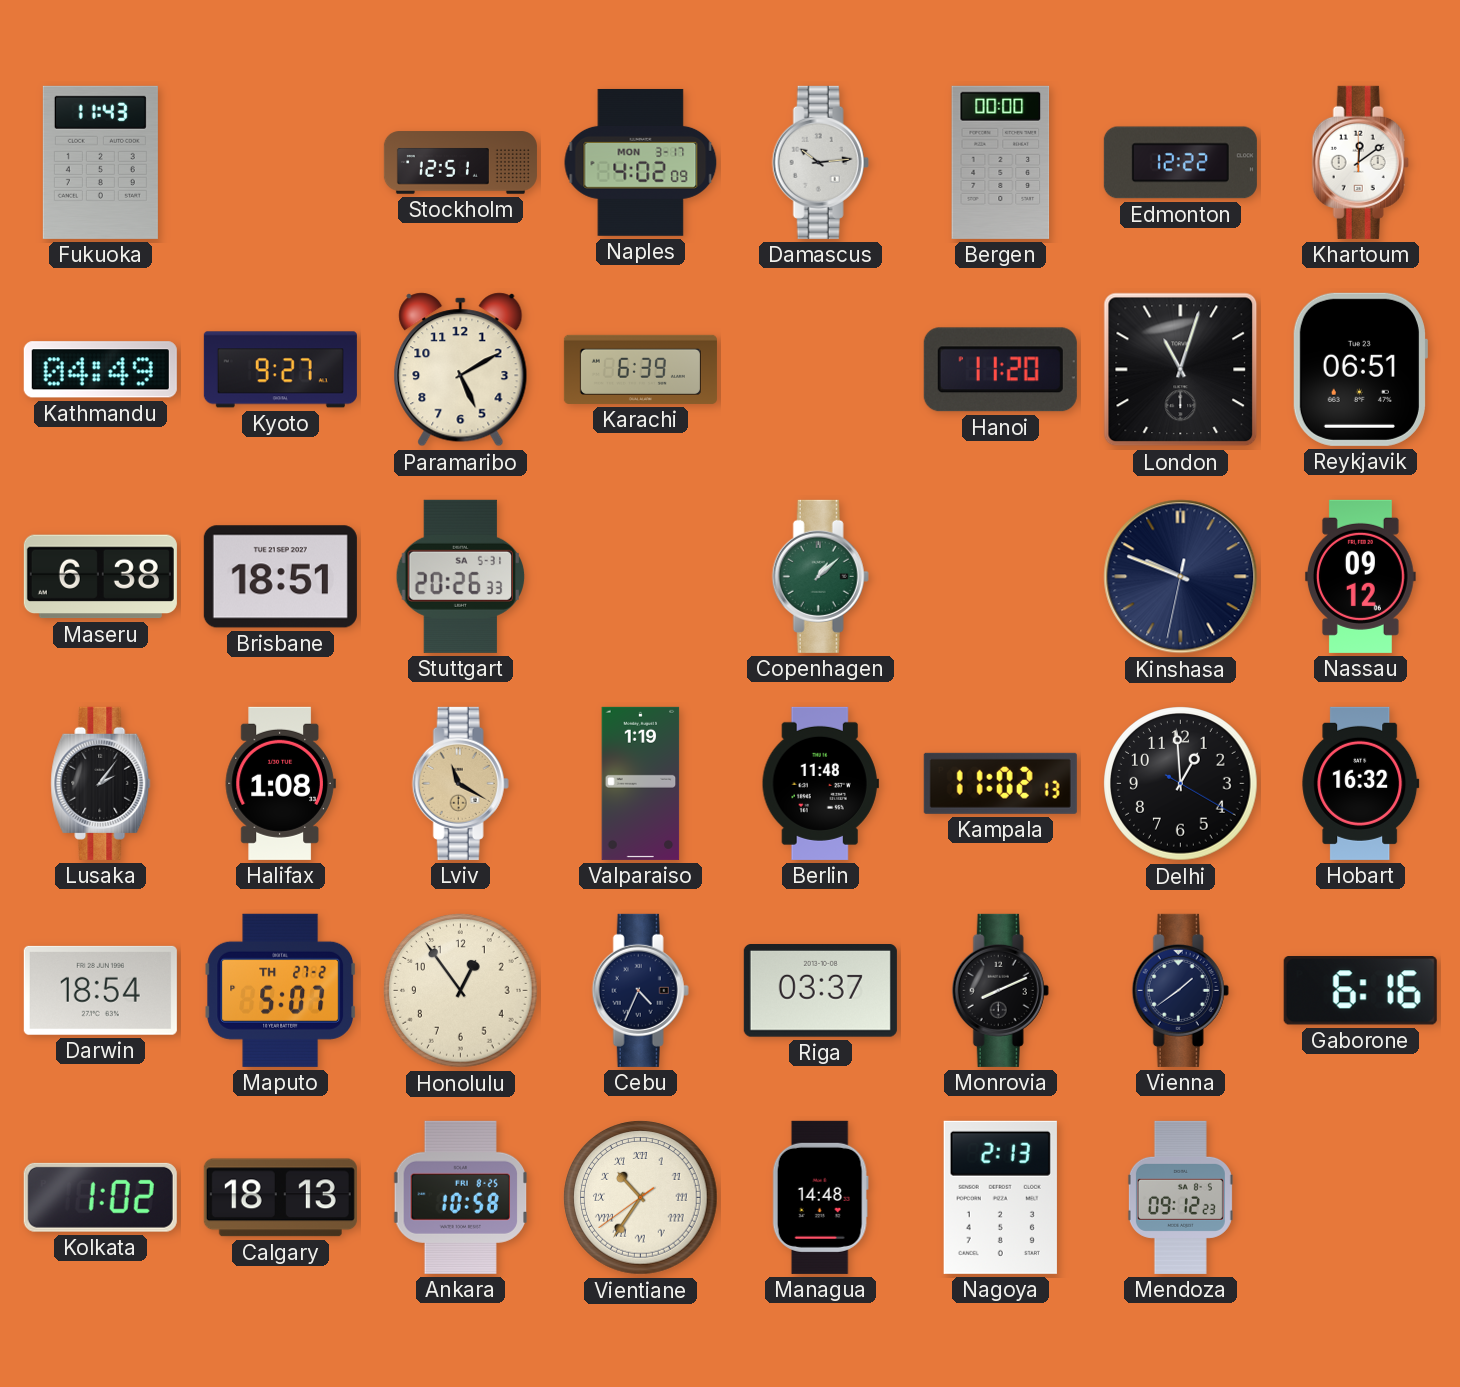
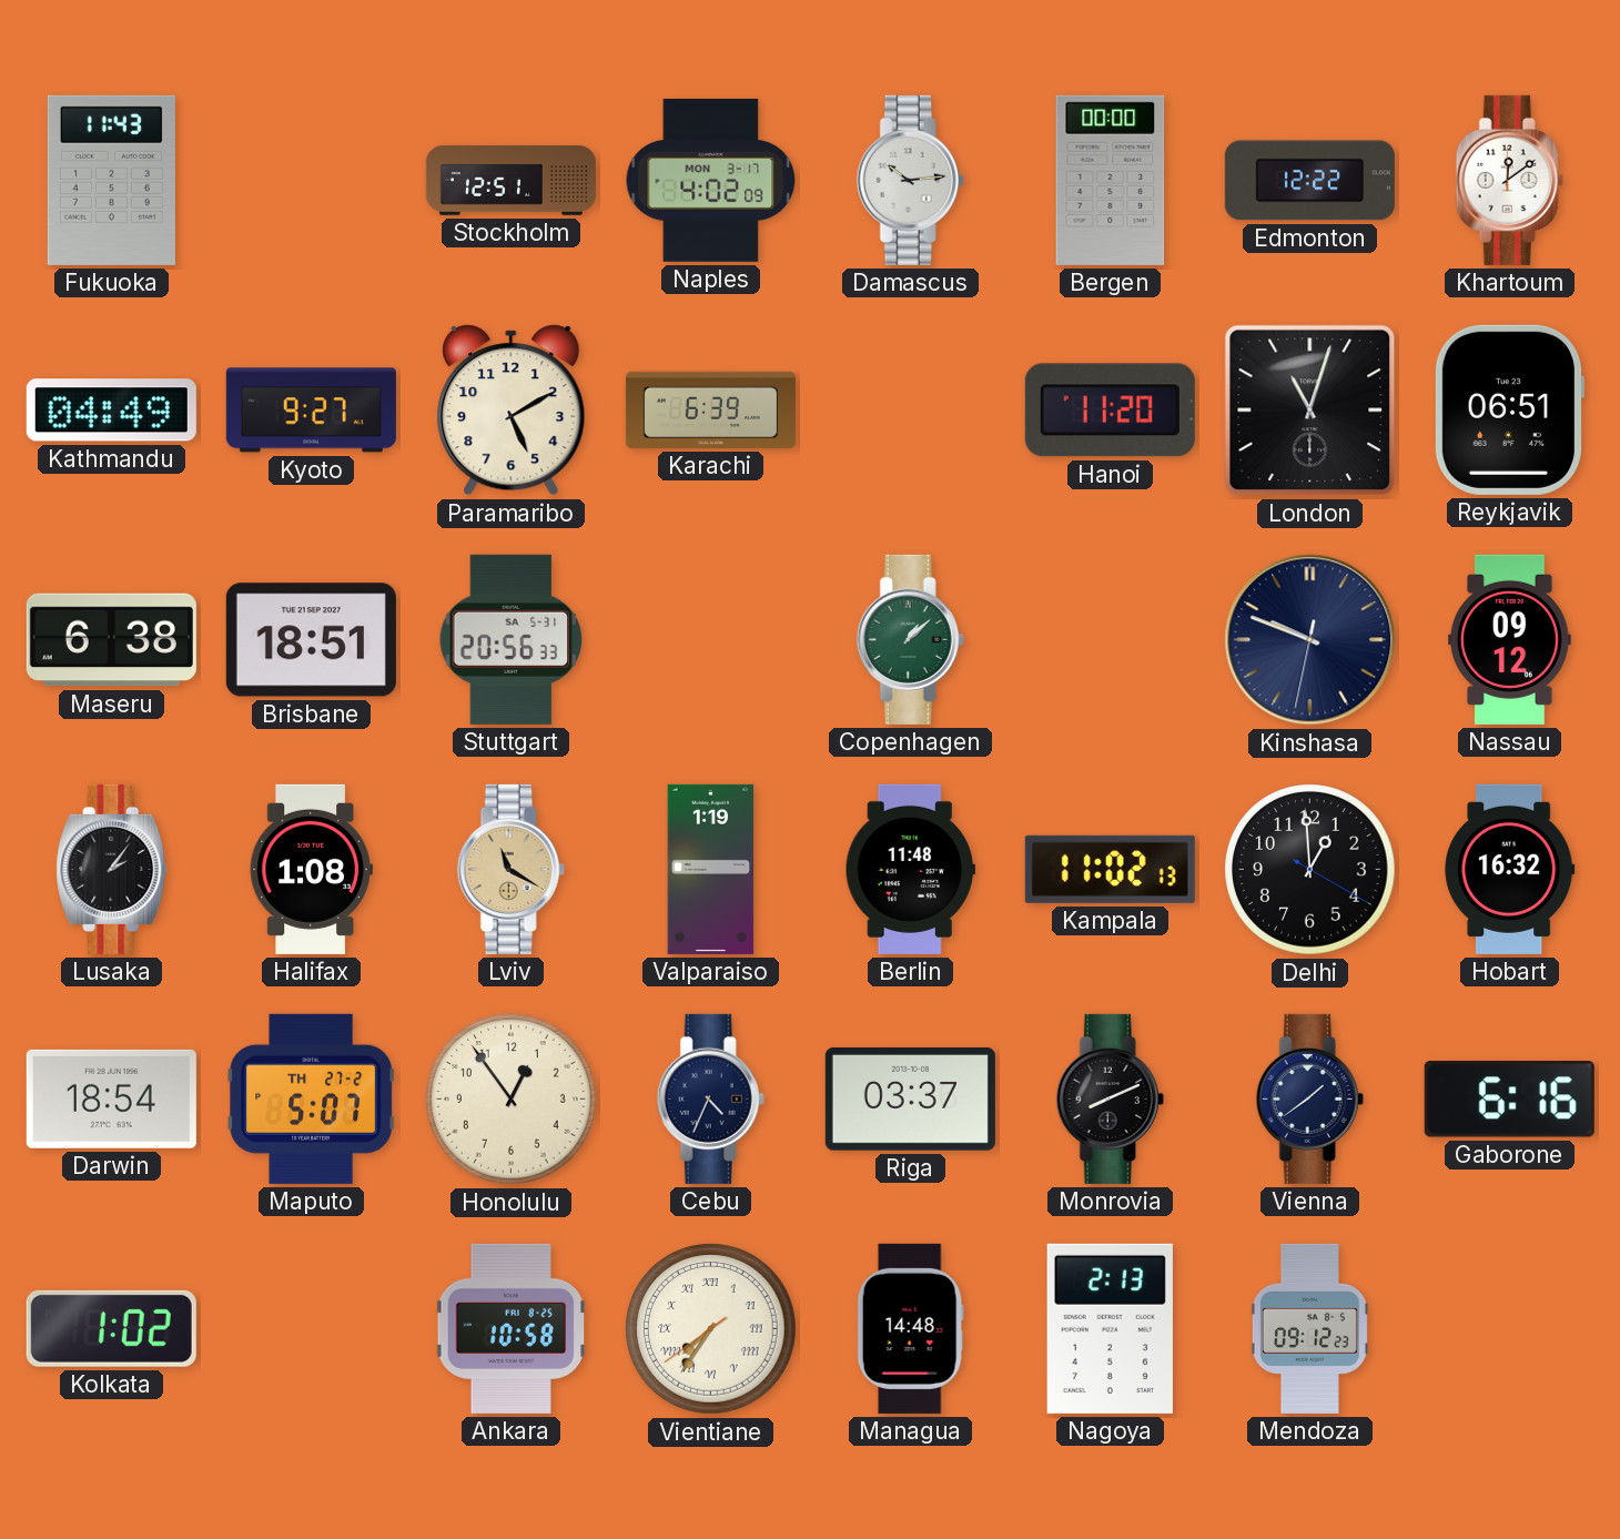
Stuttgart: 20:26 -> 20:56 (510, 639)
Calgary: 18:13 -> none (280, 1198)
Vientiane: 10:35 -> 7:35 (711, 1329)
